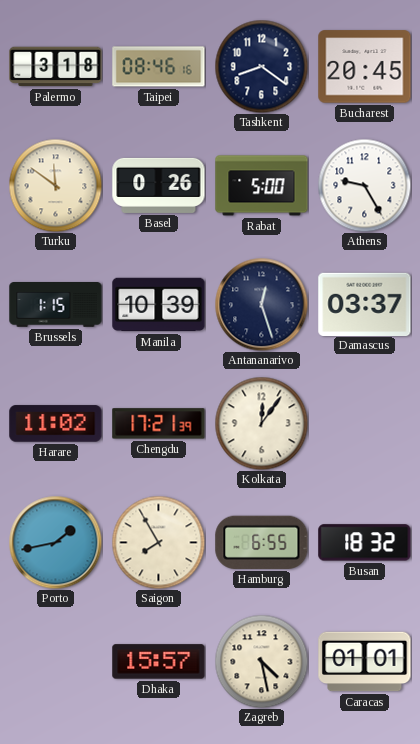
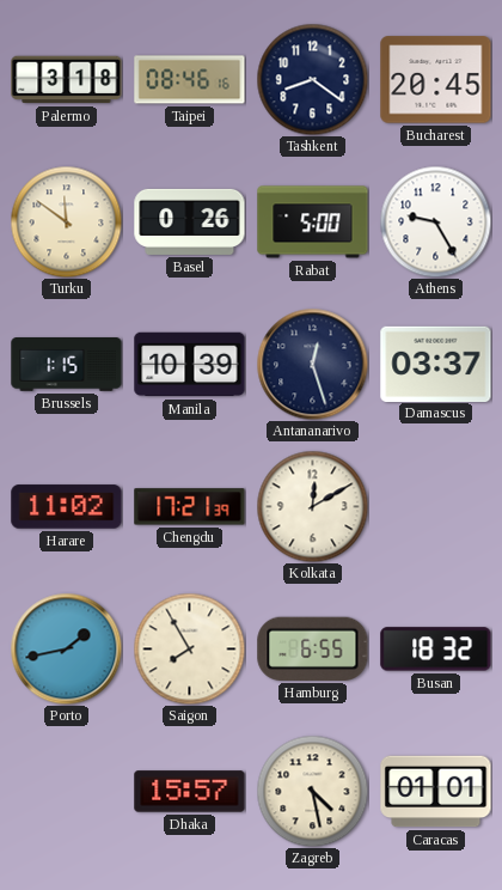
Kolkata: 12:06 -> 12:10 (312, 506)
